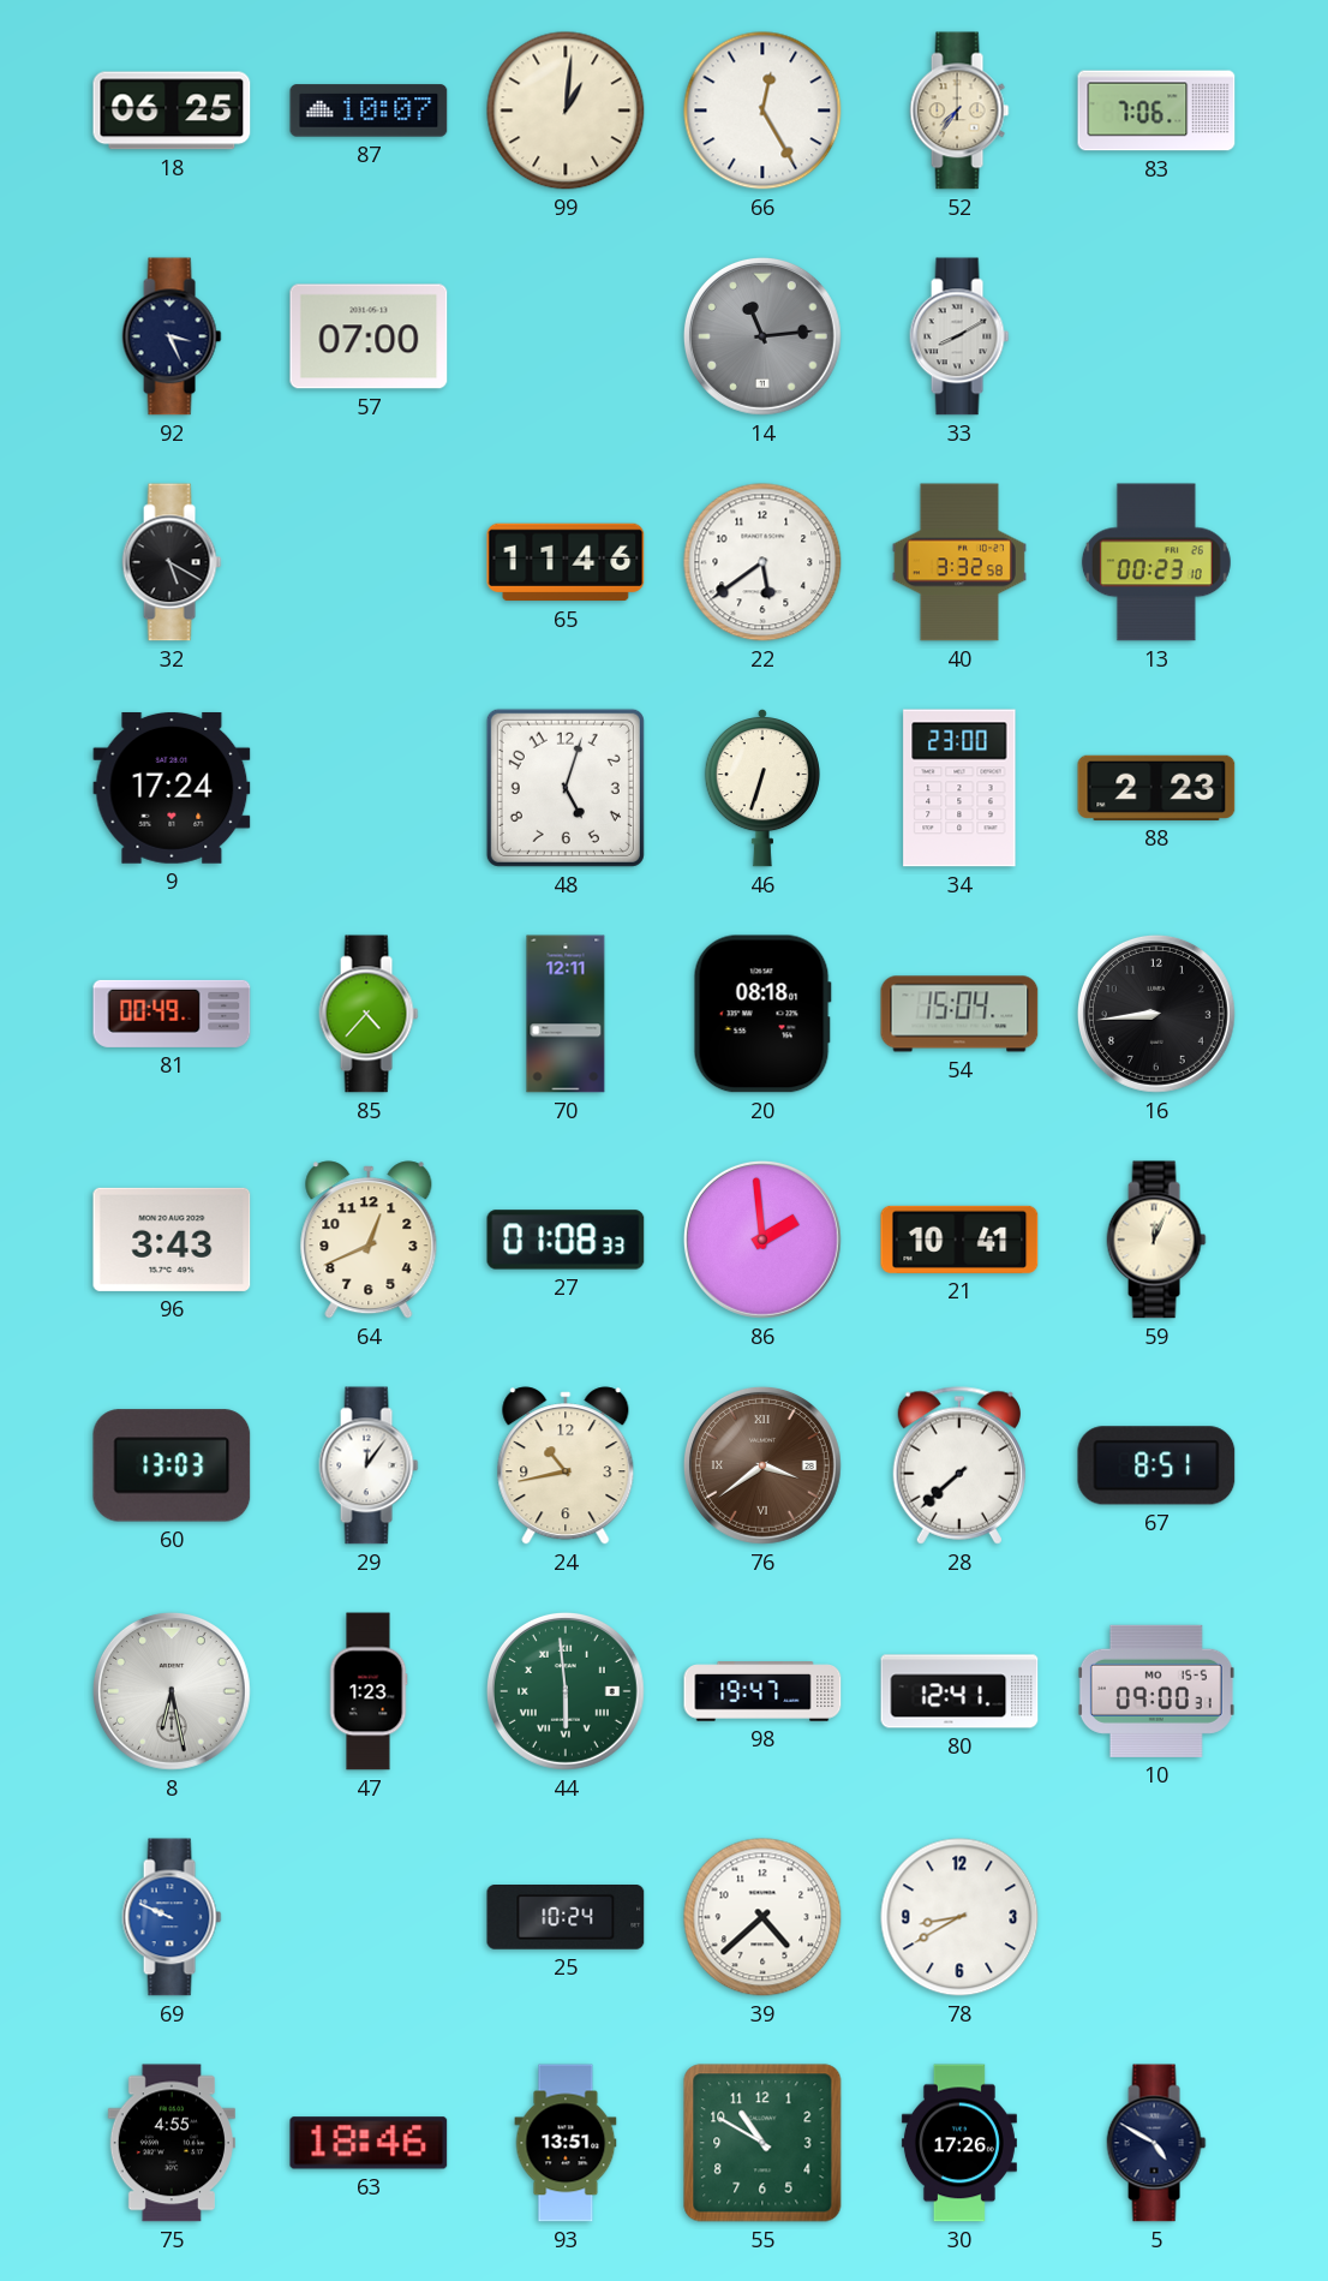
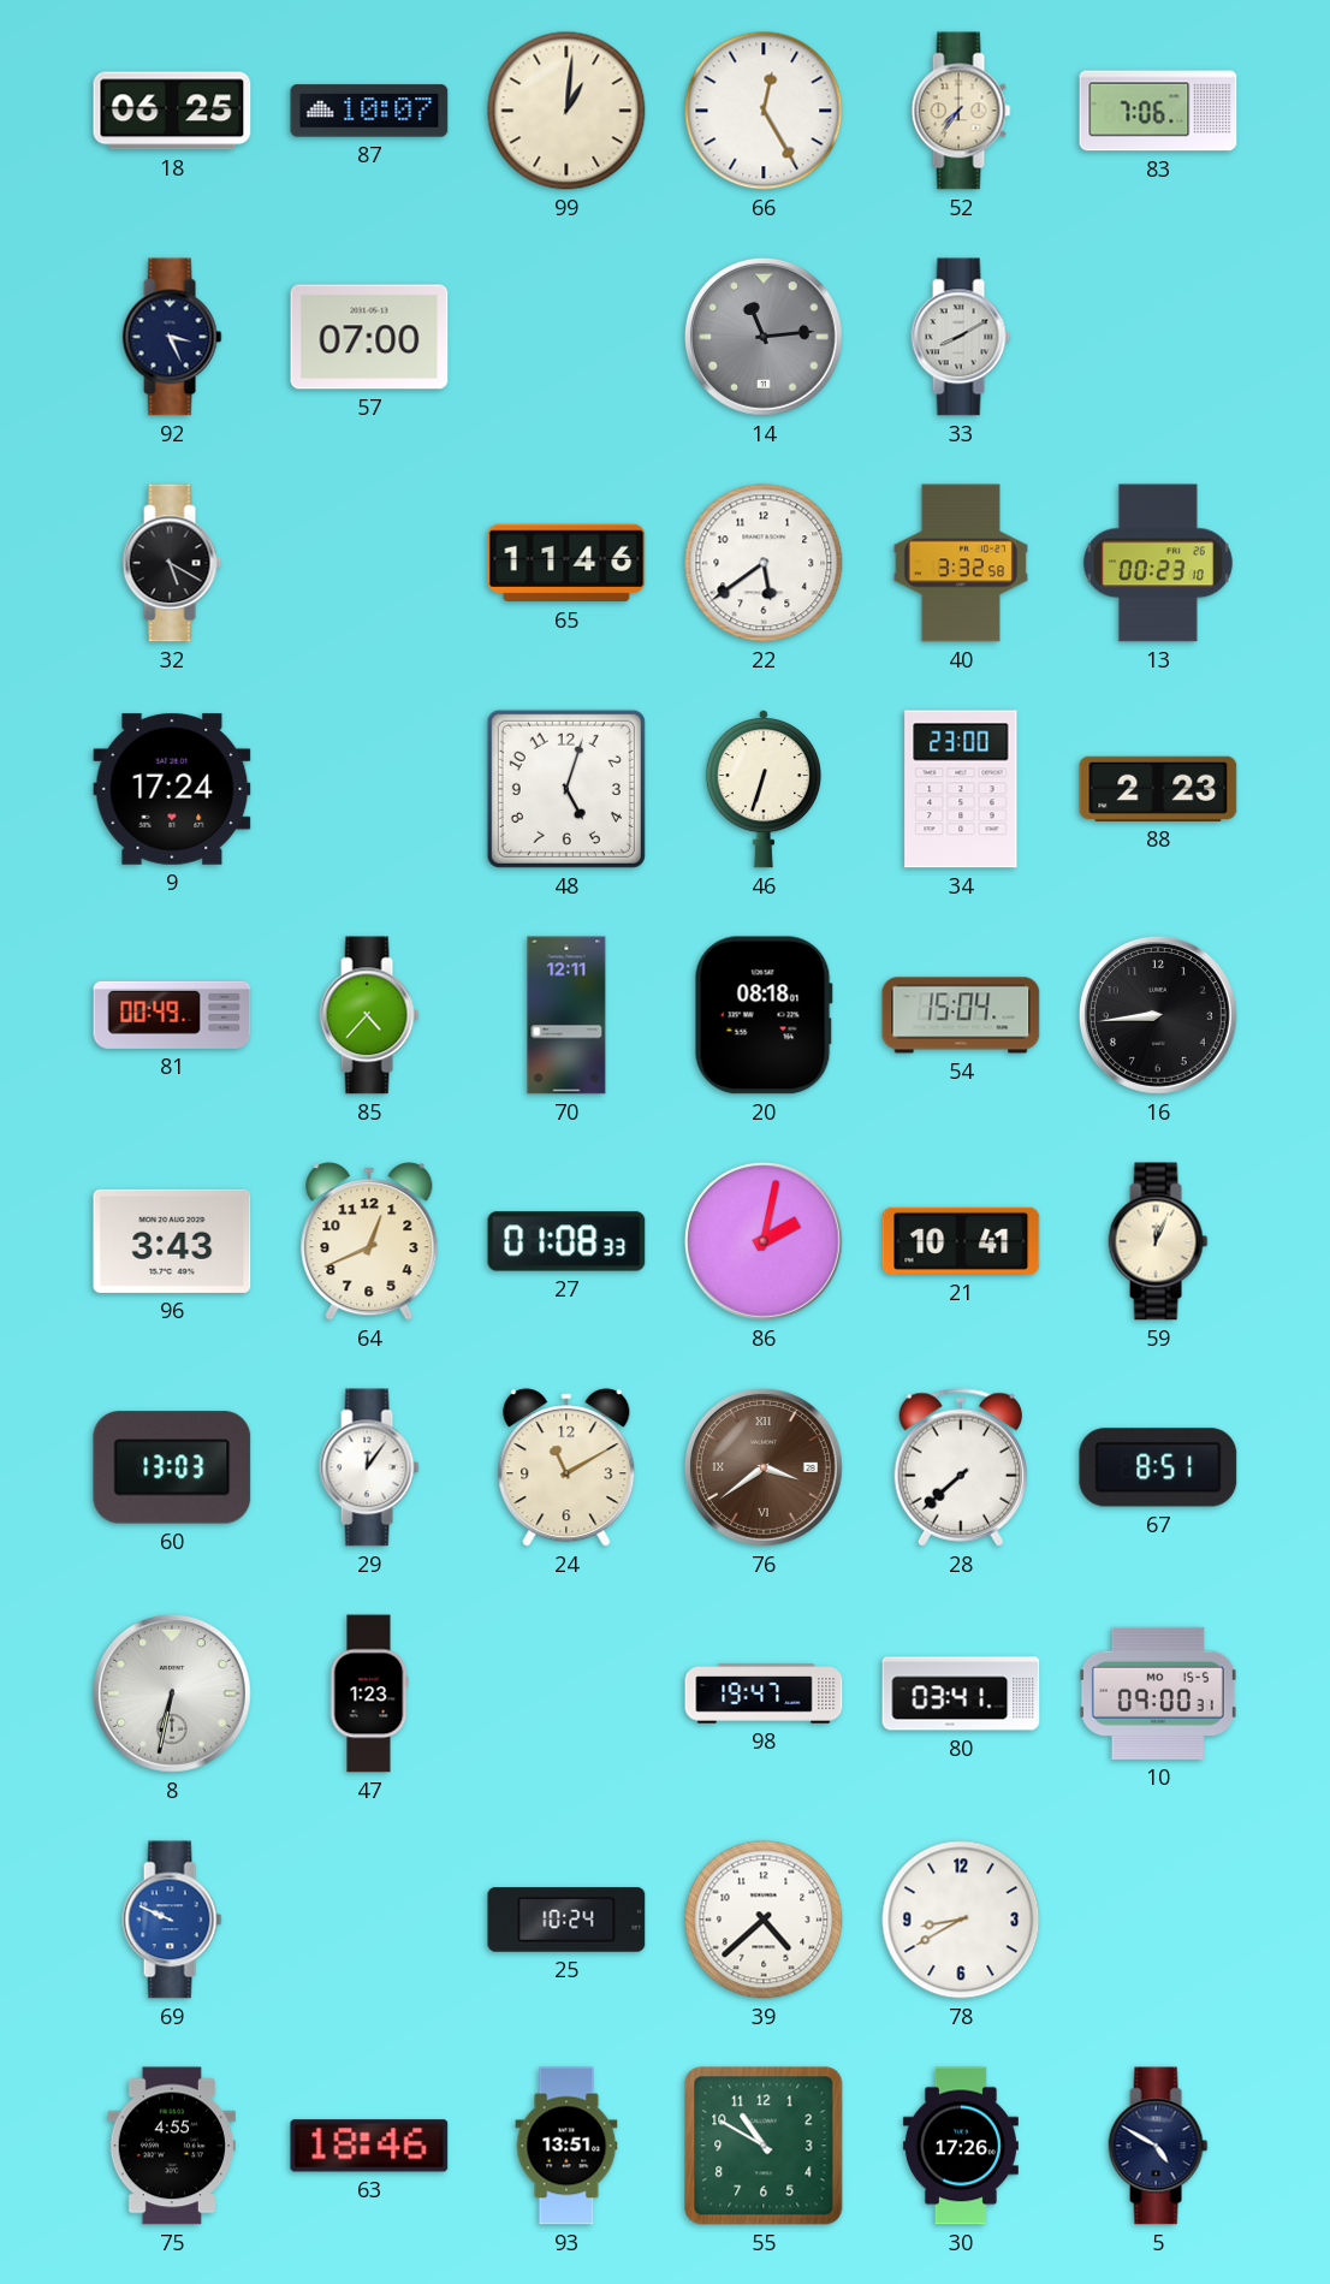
86: 1:59 -> 2:02 (764, 1241)
24: 10:43 -> 11:10 (566, 1467)
8: 6:28 -> 6:32 (172, 1693)
44: 5:59 -> none (566, 1691)
80: 12:41 -> 03:41 (961, 1693)
